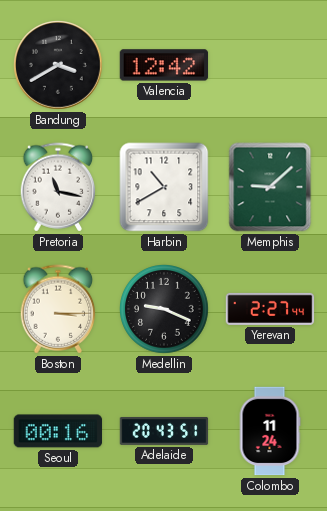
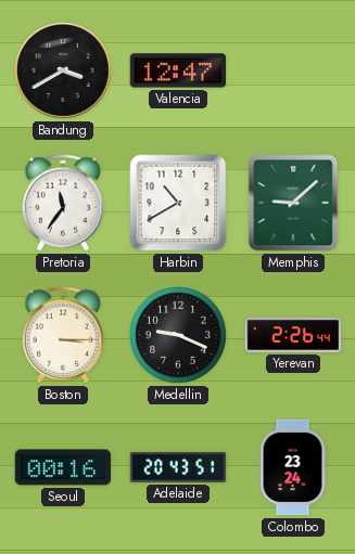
Valencia: 12:42 -> 12:47 (178, 70)
Pretoria: 11:17 -> 11:36 (63, 203)
Yerevan: 2:27 -> 2:26 (293, 335)
Colombo: 11:24 -> 23:24 (293, 467)
